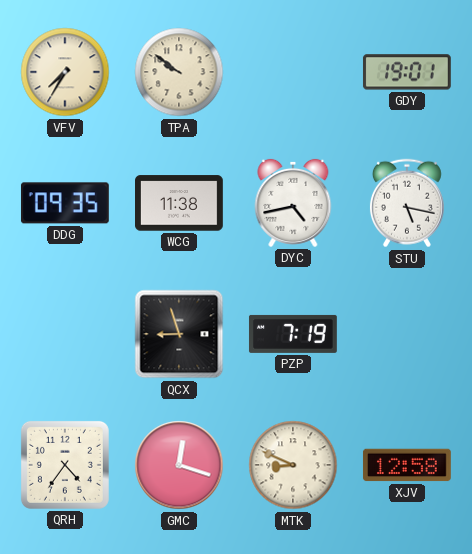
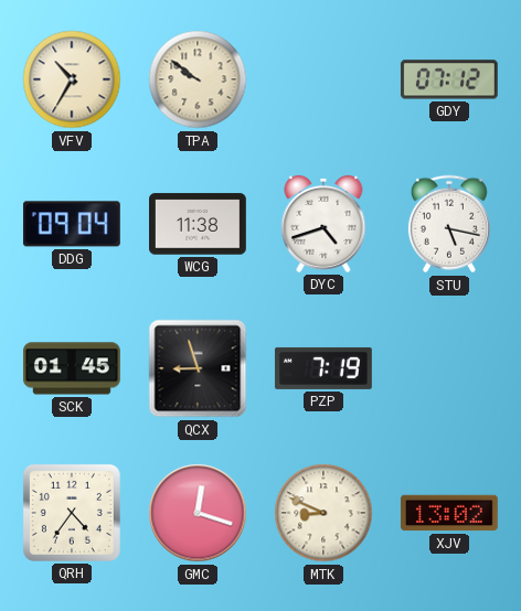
VFV: 7:35 -> 10:35 (72, 79)
GDY: 19:01 -> 07:12 (449, 79)
DDG: 09:35 -> 09:04 (72, 224)
DYC: 4:43 -> 4:42 (323, 224)
SCK: none -> 01:45 (72, 368)
XJV: 12:58 -> 13:02 (449, 513)
